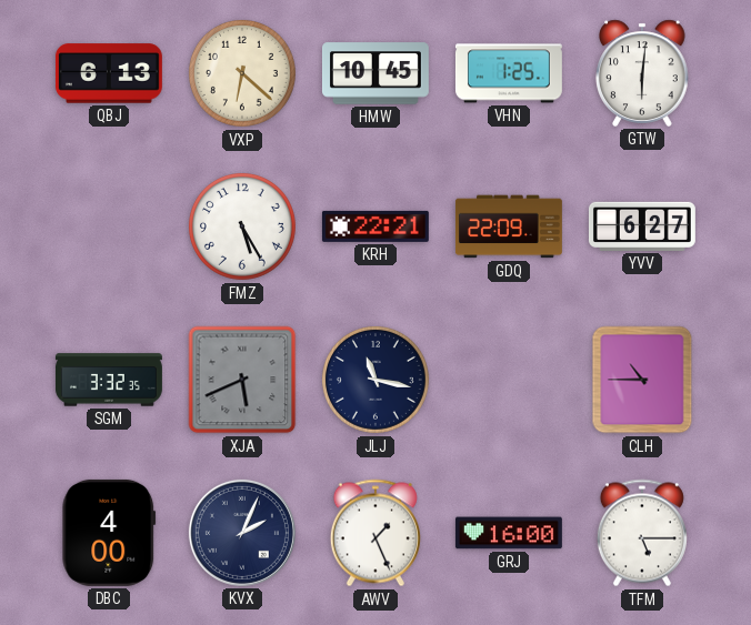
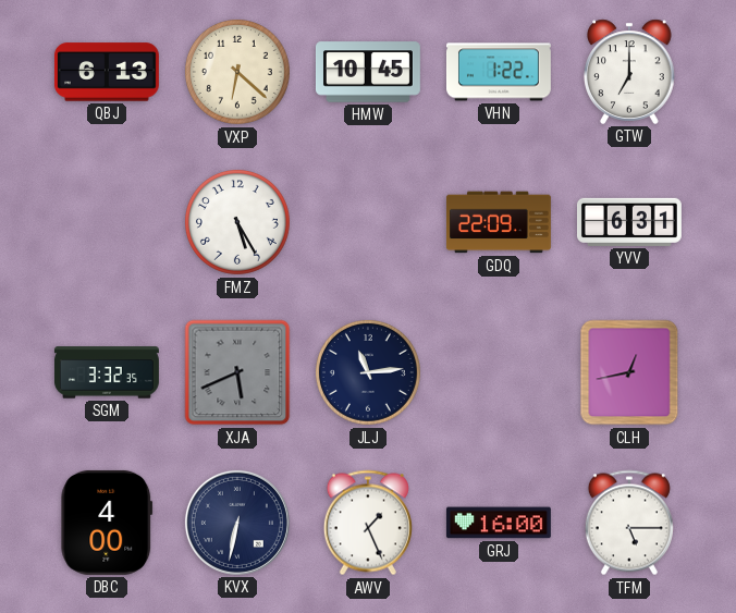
VHN: 1:25 -> 1:22 (499, 72)
GTW: 6:01 -> 7:00 (629, 72)
KRH: 22:21 -> none (375, 226)
YVV: 6:27 -> 6:31 (629, 222)
JLJ: 11:17 -> 11:14 (368, 372)
CLH: 10:45 -> 12:43 (629, 372)
KVX: 2:04 -> 6:32 (237, 523)
